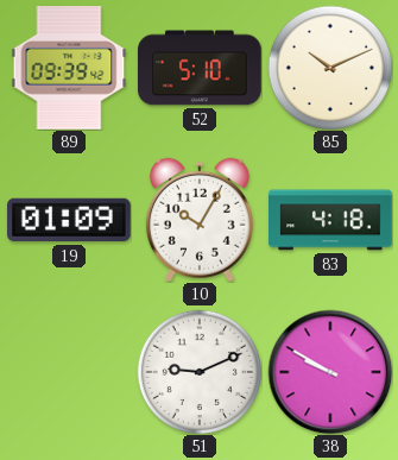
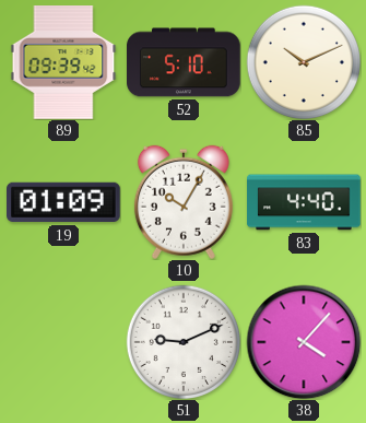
83: 4:18 -> 4:40 (304, 202)
38: 9:50 -> 4:07 (304, 342)
